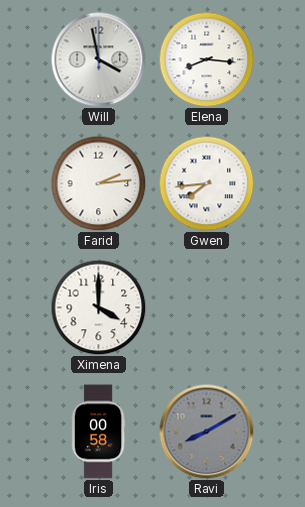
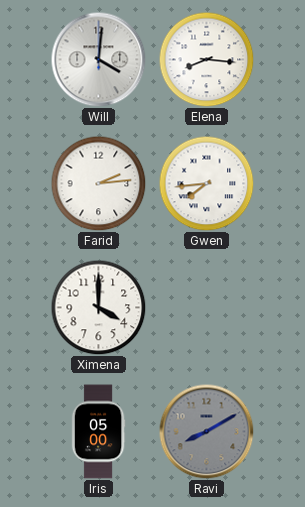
Will: 3:58 -> 4:01 (98, 59)
Iris: 00:58 -> 05:00 (98, 432)
